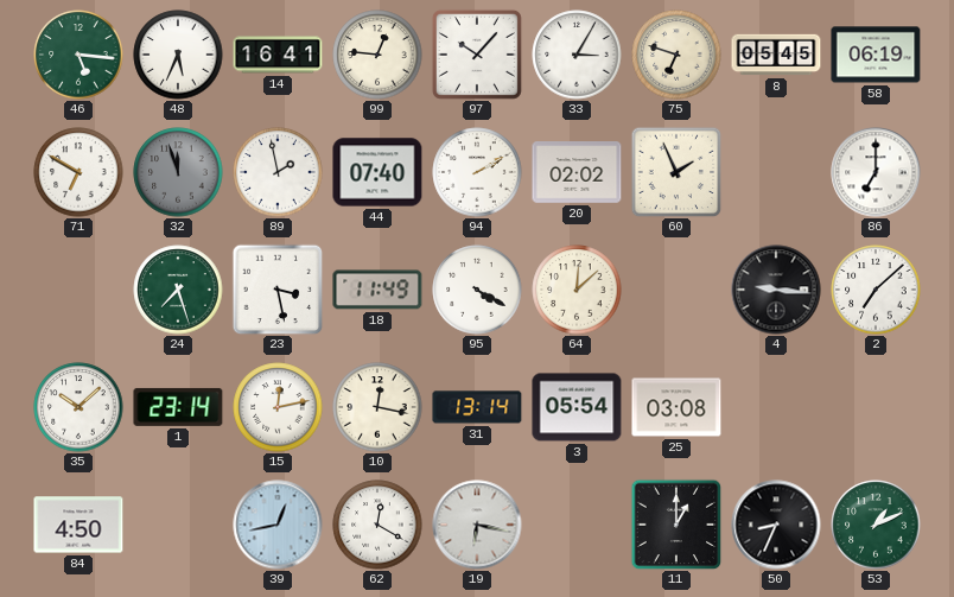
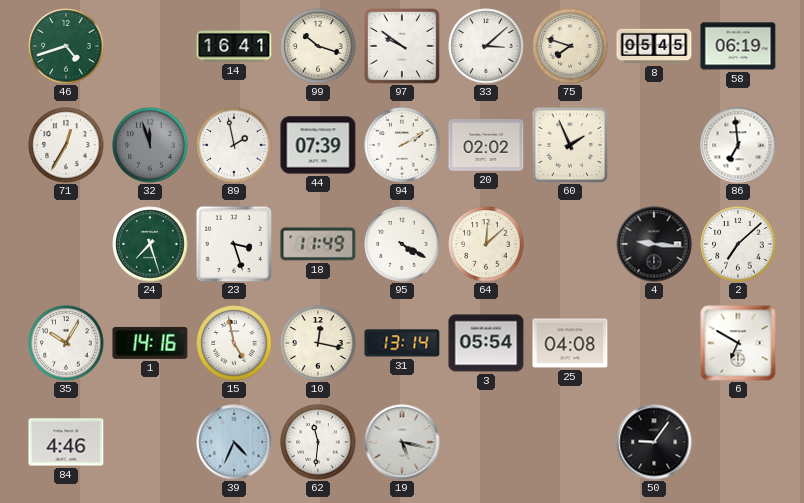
46: 5:16 -> 4:42 (66, 46)
48: 5:34 -> none (178, 55)
99: 12:46 -> 10:18 (318, 46)
97: 10:07 -> 9:51 (402, 46)
33: 3:05 -> 3:08 (486, 46)
75: 6:48 -> 7:48 (570, 46)
71: 6:50 -> 12:35 (66, 145)
44: 07:40 -> 07:39 (318, 145)
86: 7:00 -> 6:59 (738, 145)
23: 3:28 -> 3:27 (234, 244)
35: 10:08 -> 10:05 (66, 343)
1: 23:14 -> 14:16 (150, 343)
15: 12:13 -> 4:58 (234, 343)
25: 03:08 -> 04:08 (570, 343)
6: none -> 6:50 (738, 343)
84: 4:50 -> 4:46 (66, 442)
39: 12:43 -> 4:34 (234, 442)
62: 12:20 -> 11:31 (318, 442)
19: 6:17 -> 5:17 (402, 442)
11: 1:00 -> none (676, 525)
50: 8:34 -> 9:06 (654, 442)
53: 1:11 -> none (876, 525)
